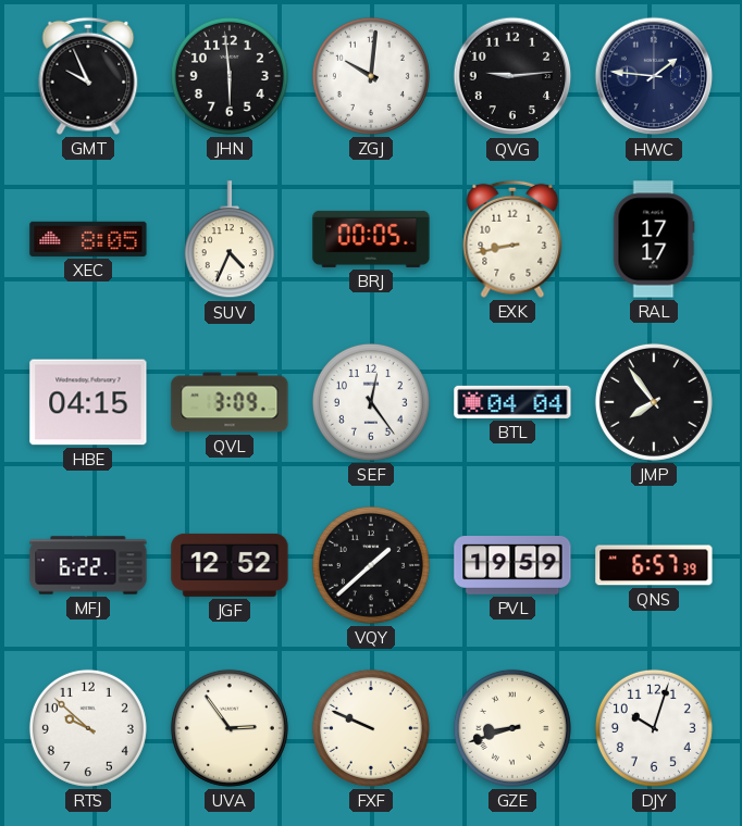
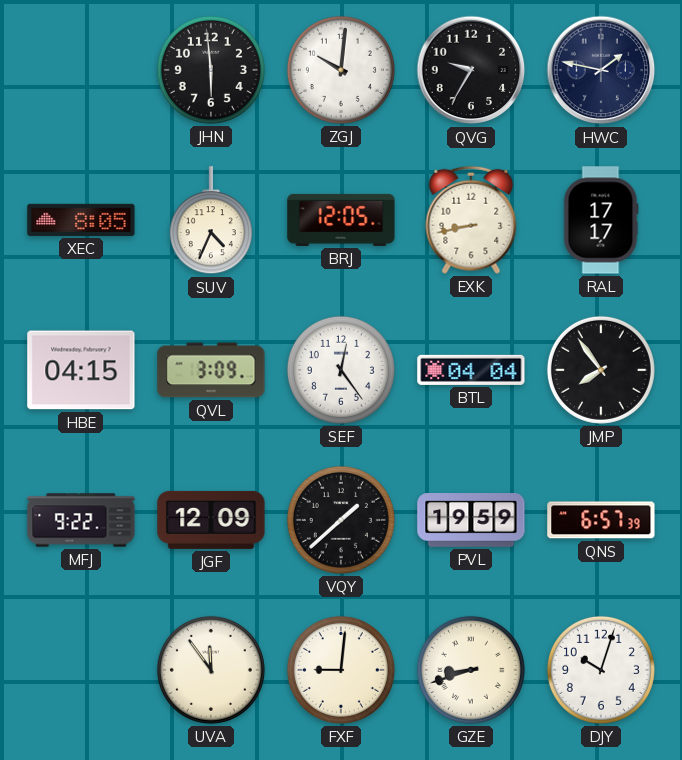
GMT: 9:56 -> none (88, 76)
QVG: 9:14 -> 9:35 (471, 70)
HWC: 1:46 -> 1:47 (601, 70)
BRJ: 00:05 -> 12:05 (341, 220)
MFJ: 6:22 -> 9:22 (81, 520)
JGF: 12:52 -> 12:09 (211, 520)
RTS: 9:52 -> none (88, 728)
UVA: 2:54 -> 11:54 (211, 670)
FXF: 9:49 -> 9:01 (341, 670)
